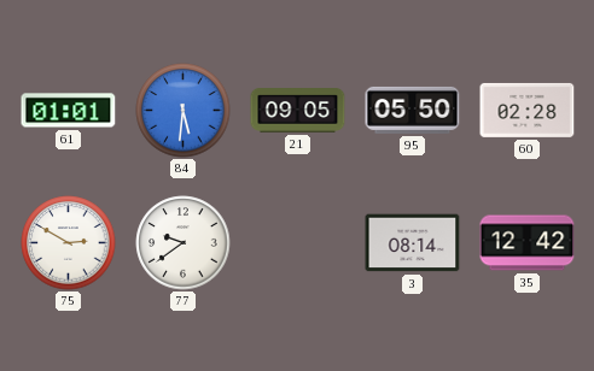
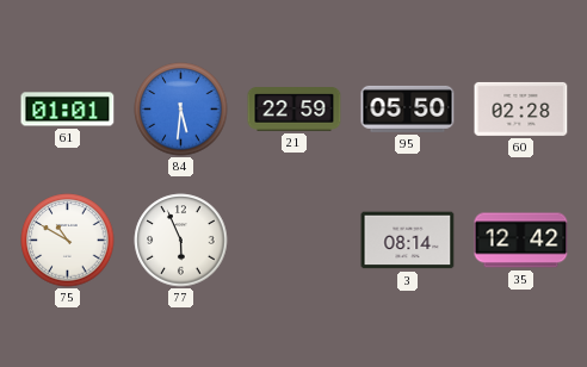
21: 09:05 -> 22:59 (295, 110)
75: 2:50 -> 10:50 (68, 241)
77: 9:39 -> 5:56 (181, 241)
